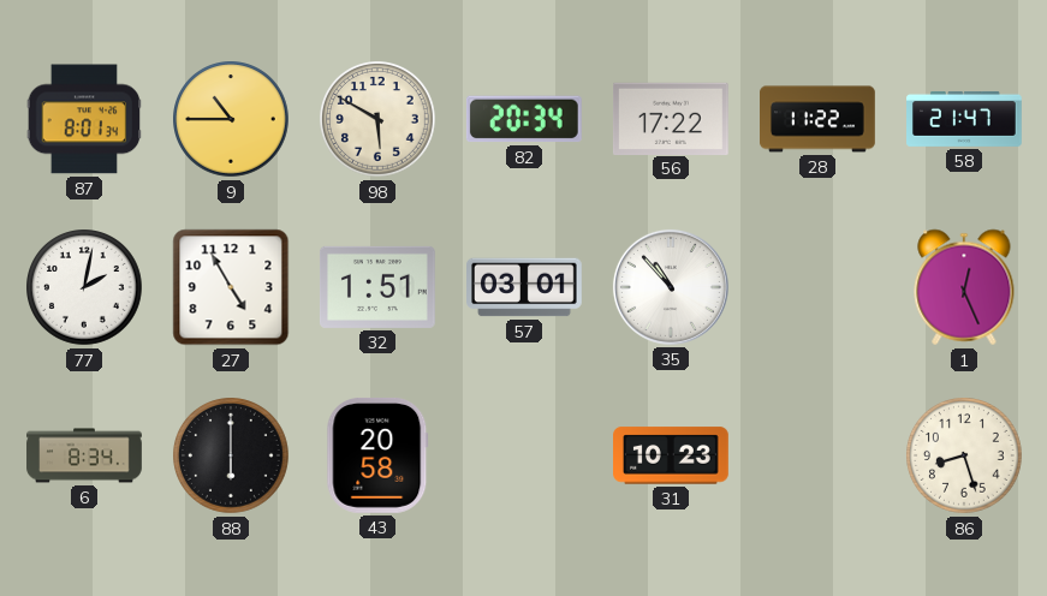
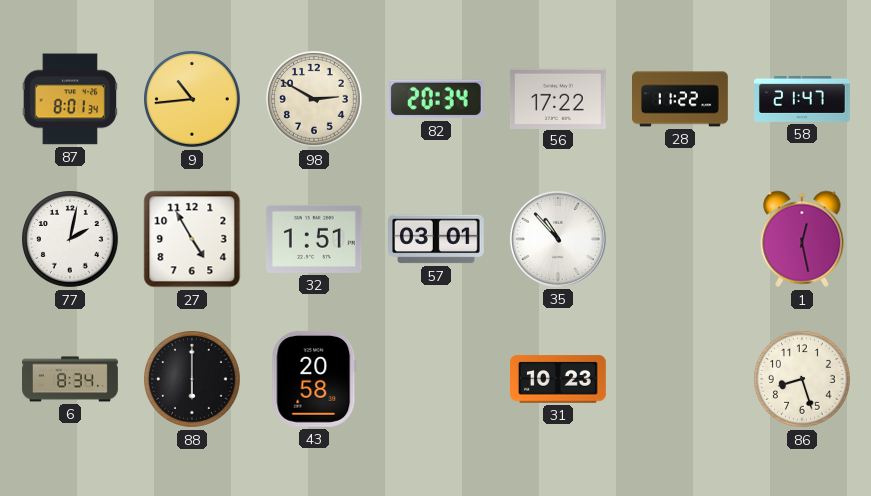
9: 10:45 -> 10:44 (193, 100)
98: 5:50 -> 2:50 (315, 100)
1: 12:26 -> 12:28 (802, 239)
